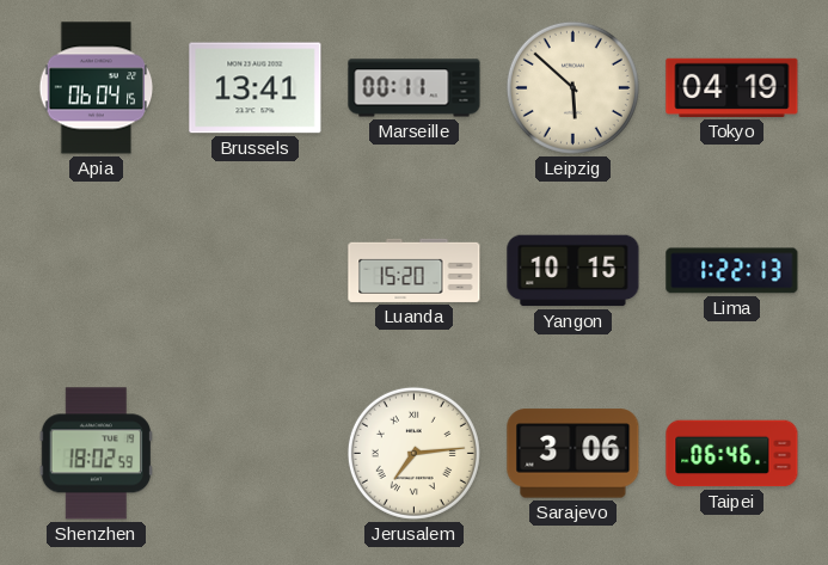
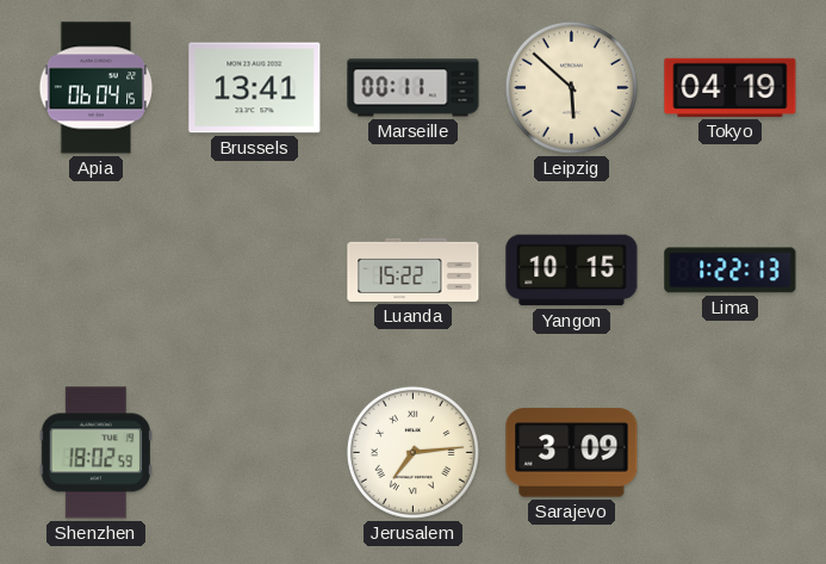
Luanda: 15:20 -> 15:22 (414, 269)
Sarajevo: 3:06 -> 3:09 (572, 453)
Taipei: 06:46 -> none (732, 454)
